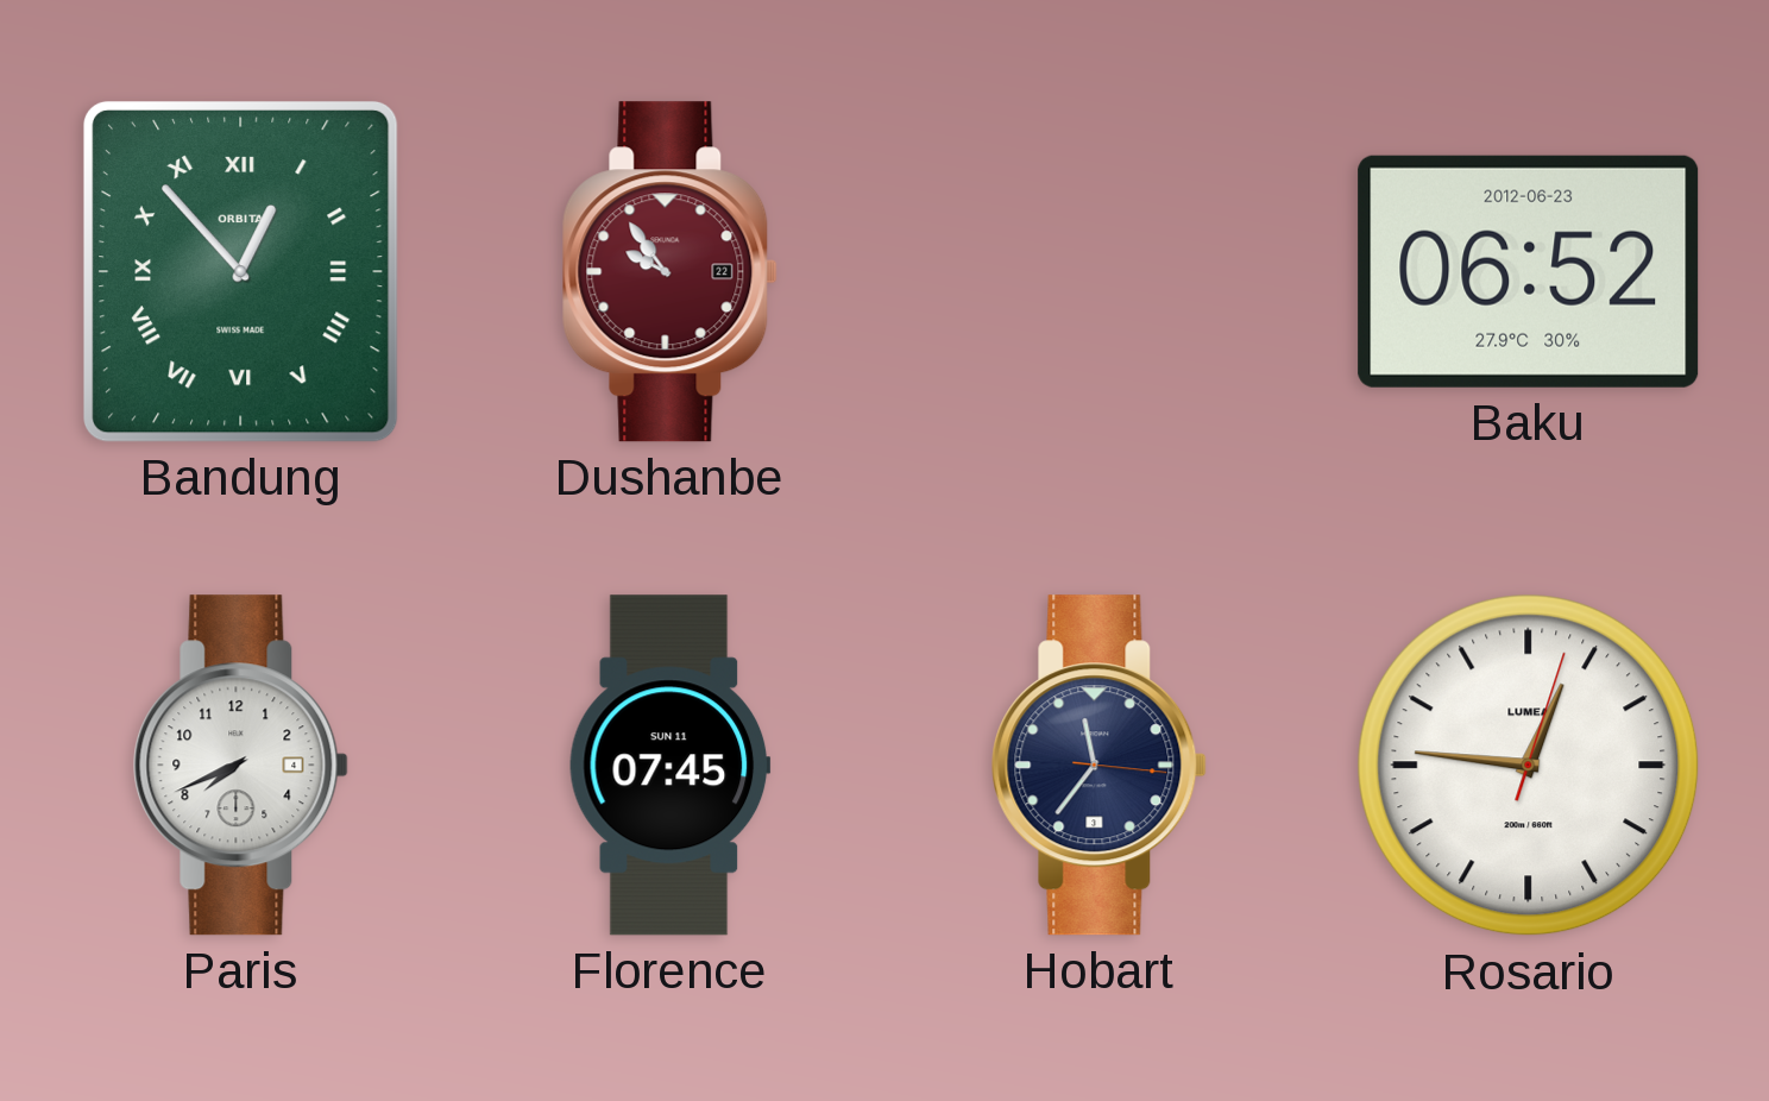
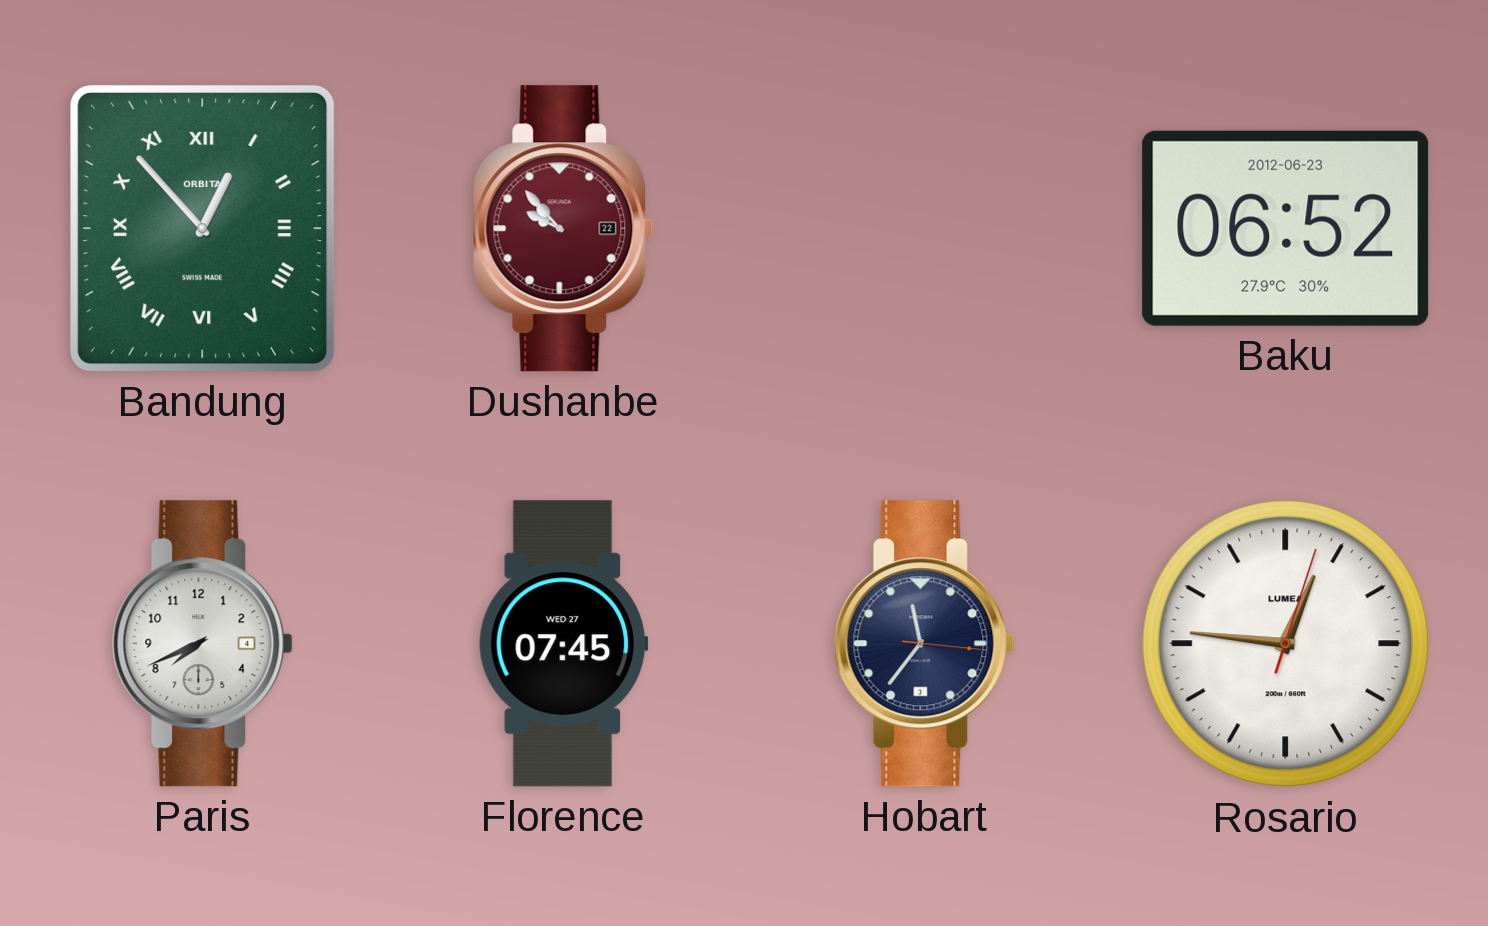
Dushanbe: 9:54 -> 9:53 (563, 229)
Florence date: SUN 11 -> WED 27 (564, 644)
